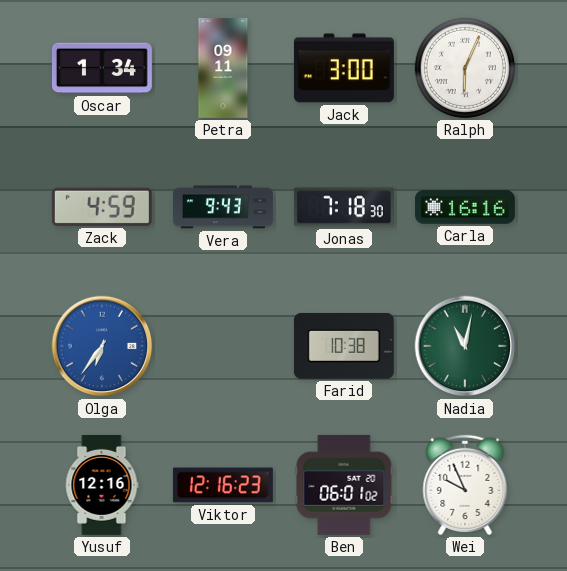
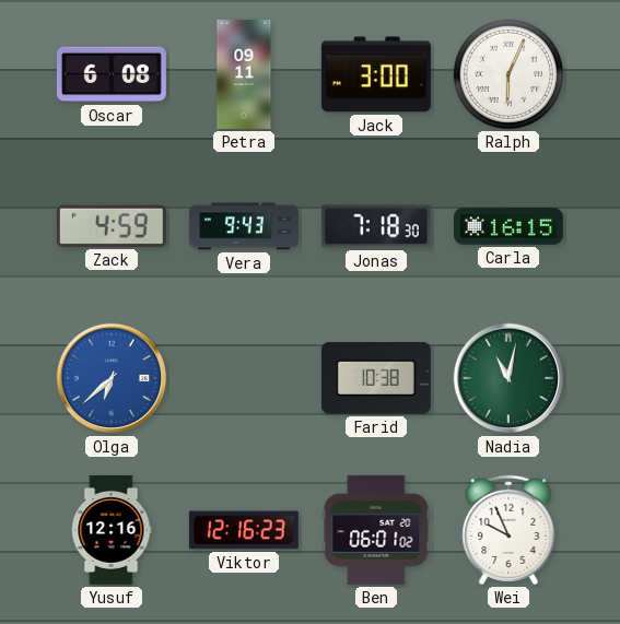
Oscar: 1:34 -> 6:08 (112, 74)
Carla: 16:16 -> 16:15 (508, 226)
Olga: 6:36 -> 6:38 (112, 378)
